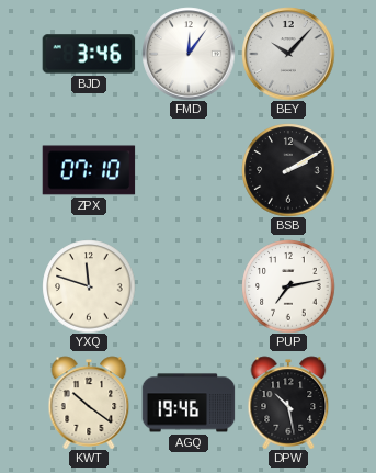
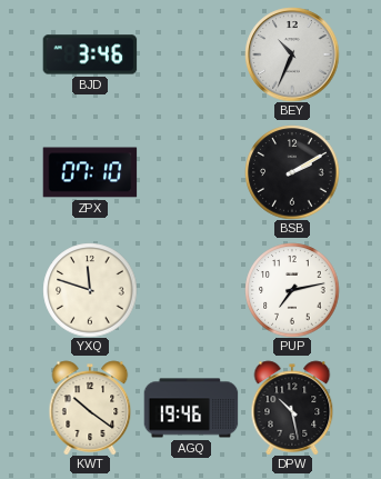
FMD: 12:06 -> none (189, 54)
BEY: 10:07 -> 10:34 (292, 54)
